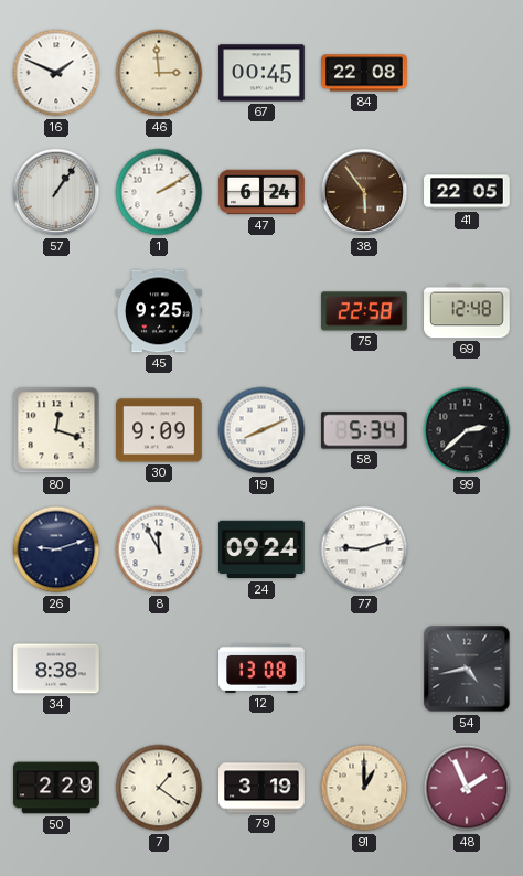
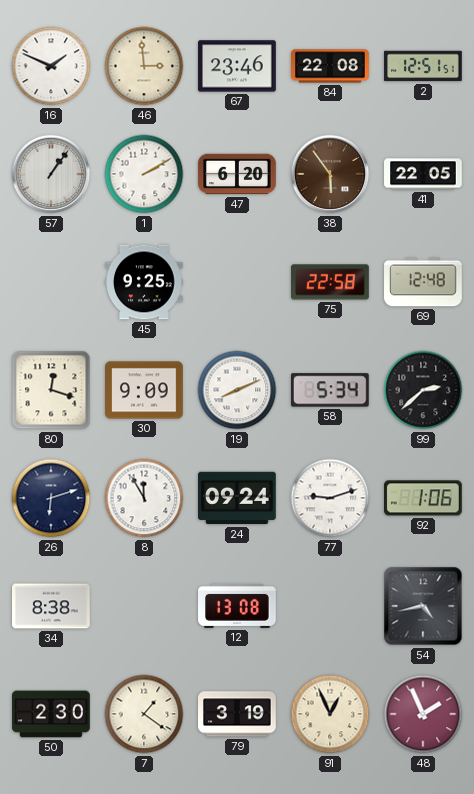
67: 00:45 -> 23:46 (237, 66)
2: none -> 12:51 (423, 66)
47: 6:24 -> 6:20 (237, 174)
26: 9:12 -> 6:12 (51, 498)
92: none -> 1:06 (424, 498)
50: 2:29 -> 2:30 (51, 714)
91: 1:00 -> 12:56 (330, 714)
